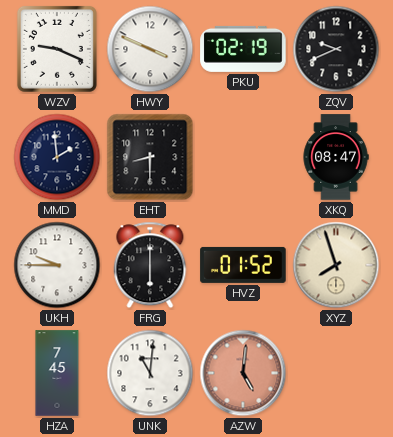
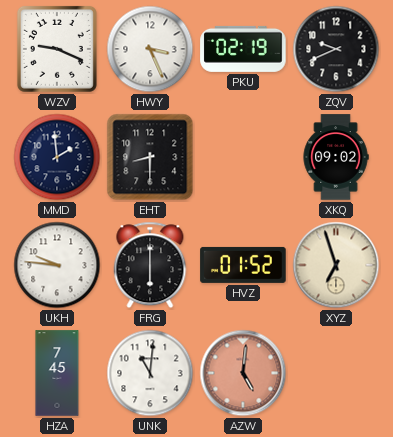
HWY: 3:49 -> 3:26 (150, 49)
XKQ: 08:47 -> 09:02 (336, 157)
UKH: 9:45 -> 9:46 (57, 265)
XYZ: 7:57 -> 6:57 (336, 265)
